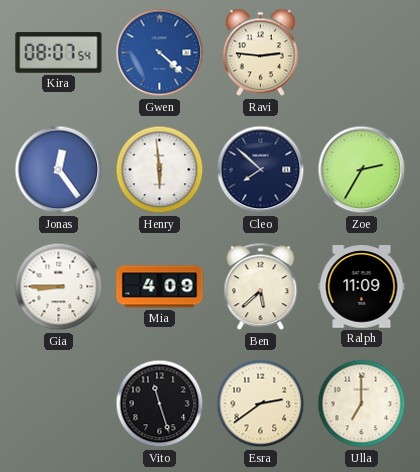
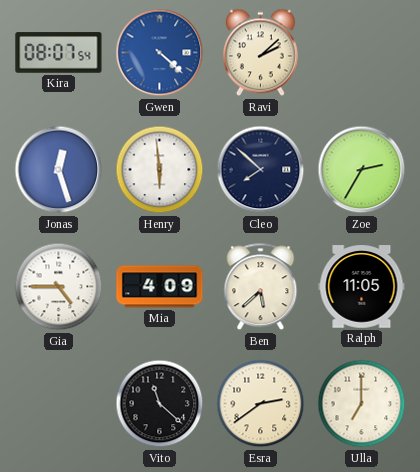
Ravi: 2:46 -> 2:08 (260, 53)
Jonas: 12:24 -> 12:27 (59, 170)
Gia: 8:45 -> 4:45 (59, 287)
Ralph: 11:09 -> 11:05 (362, 287)
Vito: 11:27 -> 11:22 (160, 404)
